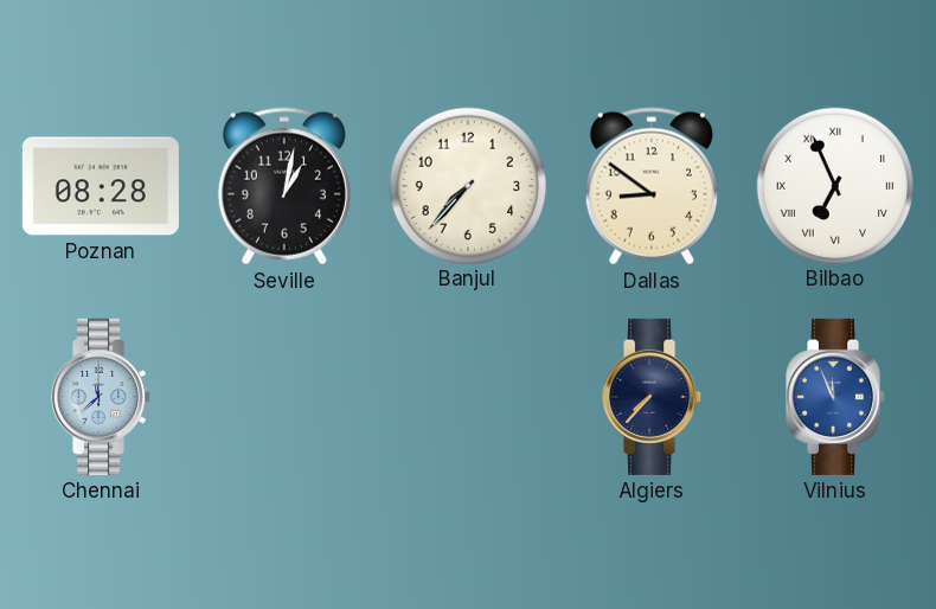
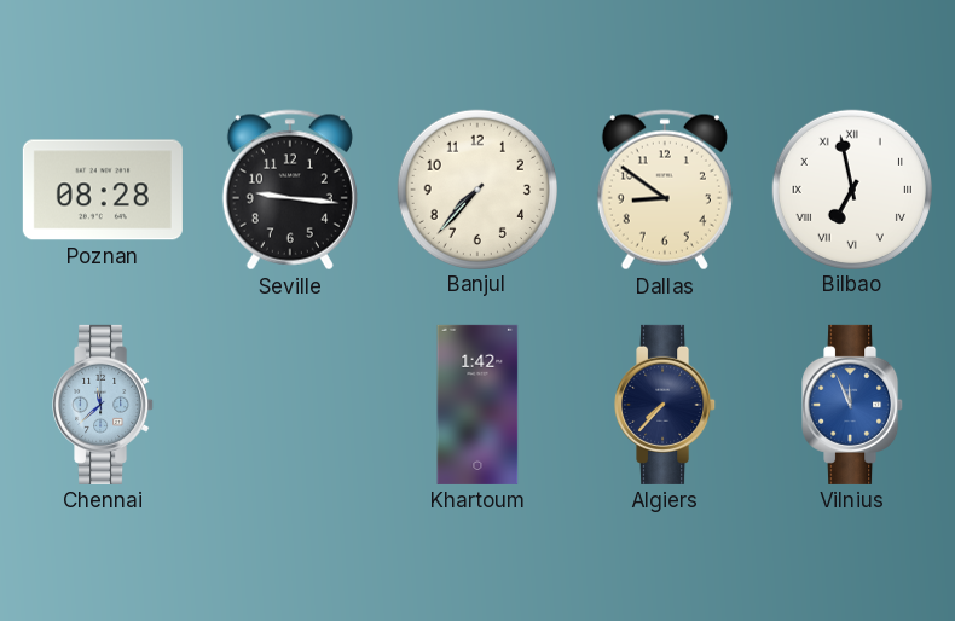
Seville: 1:02 -> 9:16 (290, 190)
Bilbao: 6:56 -> 6:58 (851, 188)
Khartoum: none -> 1:42 (477, 405)
